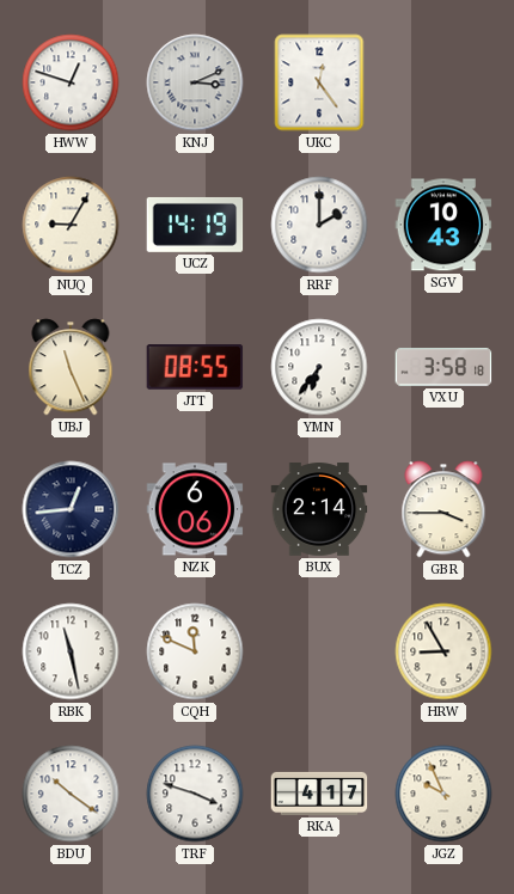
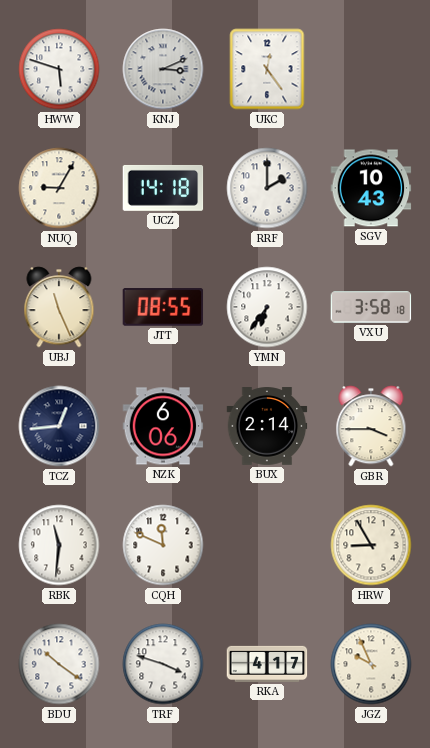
HWW: 12:48 -> 5:48 (59, 69)
UCZ: 14:19 -> 14:18 (163, 188)
RBK: 11:28 -> 11:31 (59, 545)
